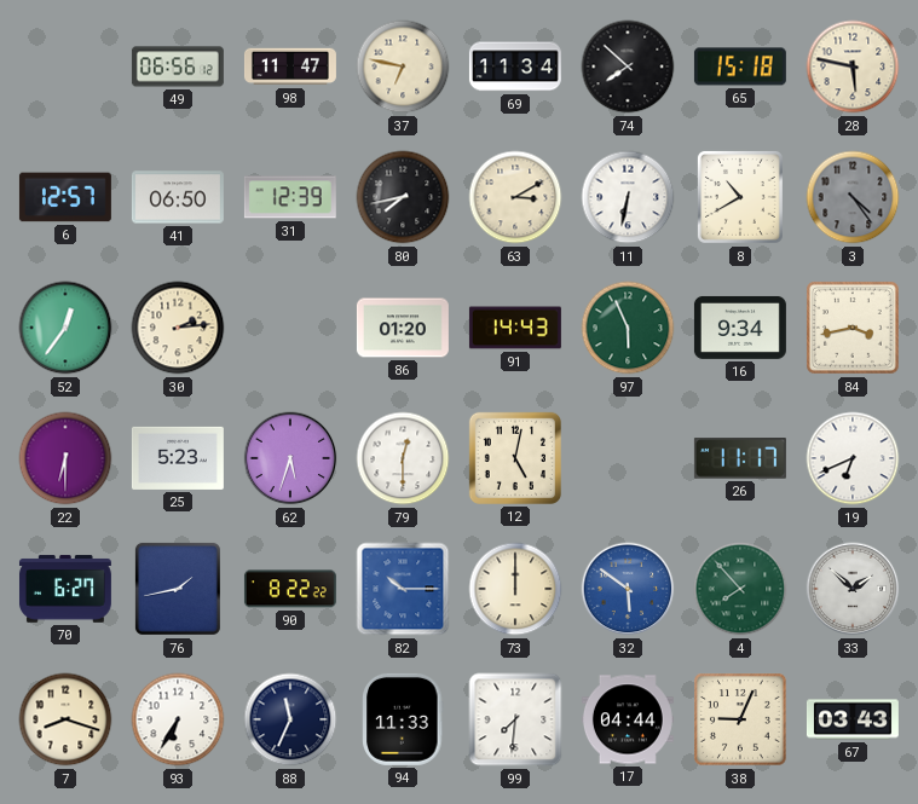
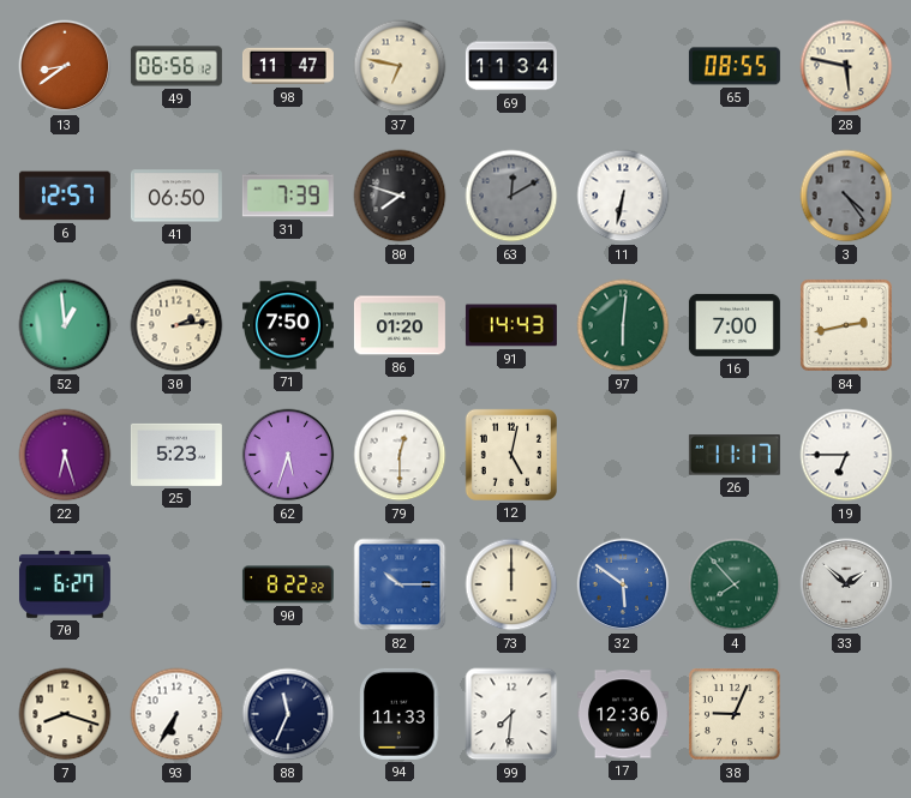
13: none -> 8:39 (65, 66)
74: 7:52 -> none (628, 66)
65: 15:18 -> 08:55 (735, 66)
31: 12:39 -> 7:39 (288, 196)
80: 7:43 -> 7:48 (400, 196)
63: 3:10 -> 12:10 (511, 196)
63 dial: cream -> grey (511, 196)
8: 10:40 -> none (740, 197)
52: 12:36 -> 12:59 (65, 325)
71: none -> 7:50 (288, 325)
97: 5:56 -> 6:01 (623, 325)
16: 9:34 -> 7:00 (735, 325)
84: 3:43 -> 2:43 (847, 326)
22: 6:30 -> 6:27 (65, 455)
19: 6:41 -> 6:45 (846, 455)
76: 1:43 -> none (178, 589)
17: 04:44 -> 12:36 (623, 714)
67: 03:43 -> none (853, 719)
